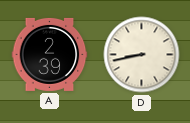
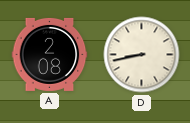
A: 2:39 -> 2:08 (50, 54)
